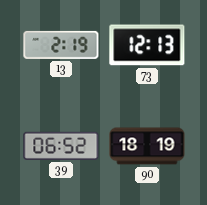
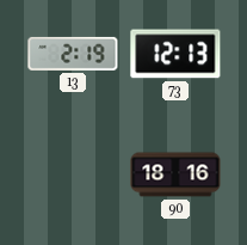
39: 06:52 -> none (61, 146)
90: 18:19 -> 18:16 (175, 174)
